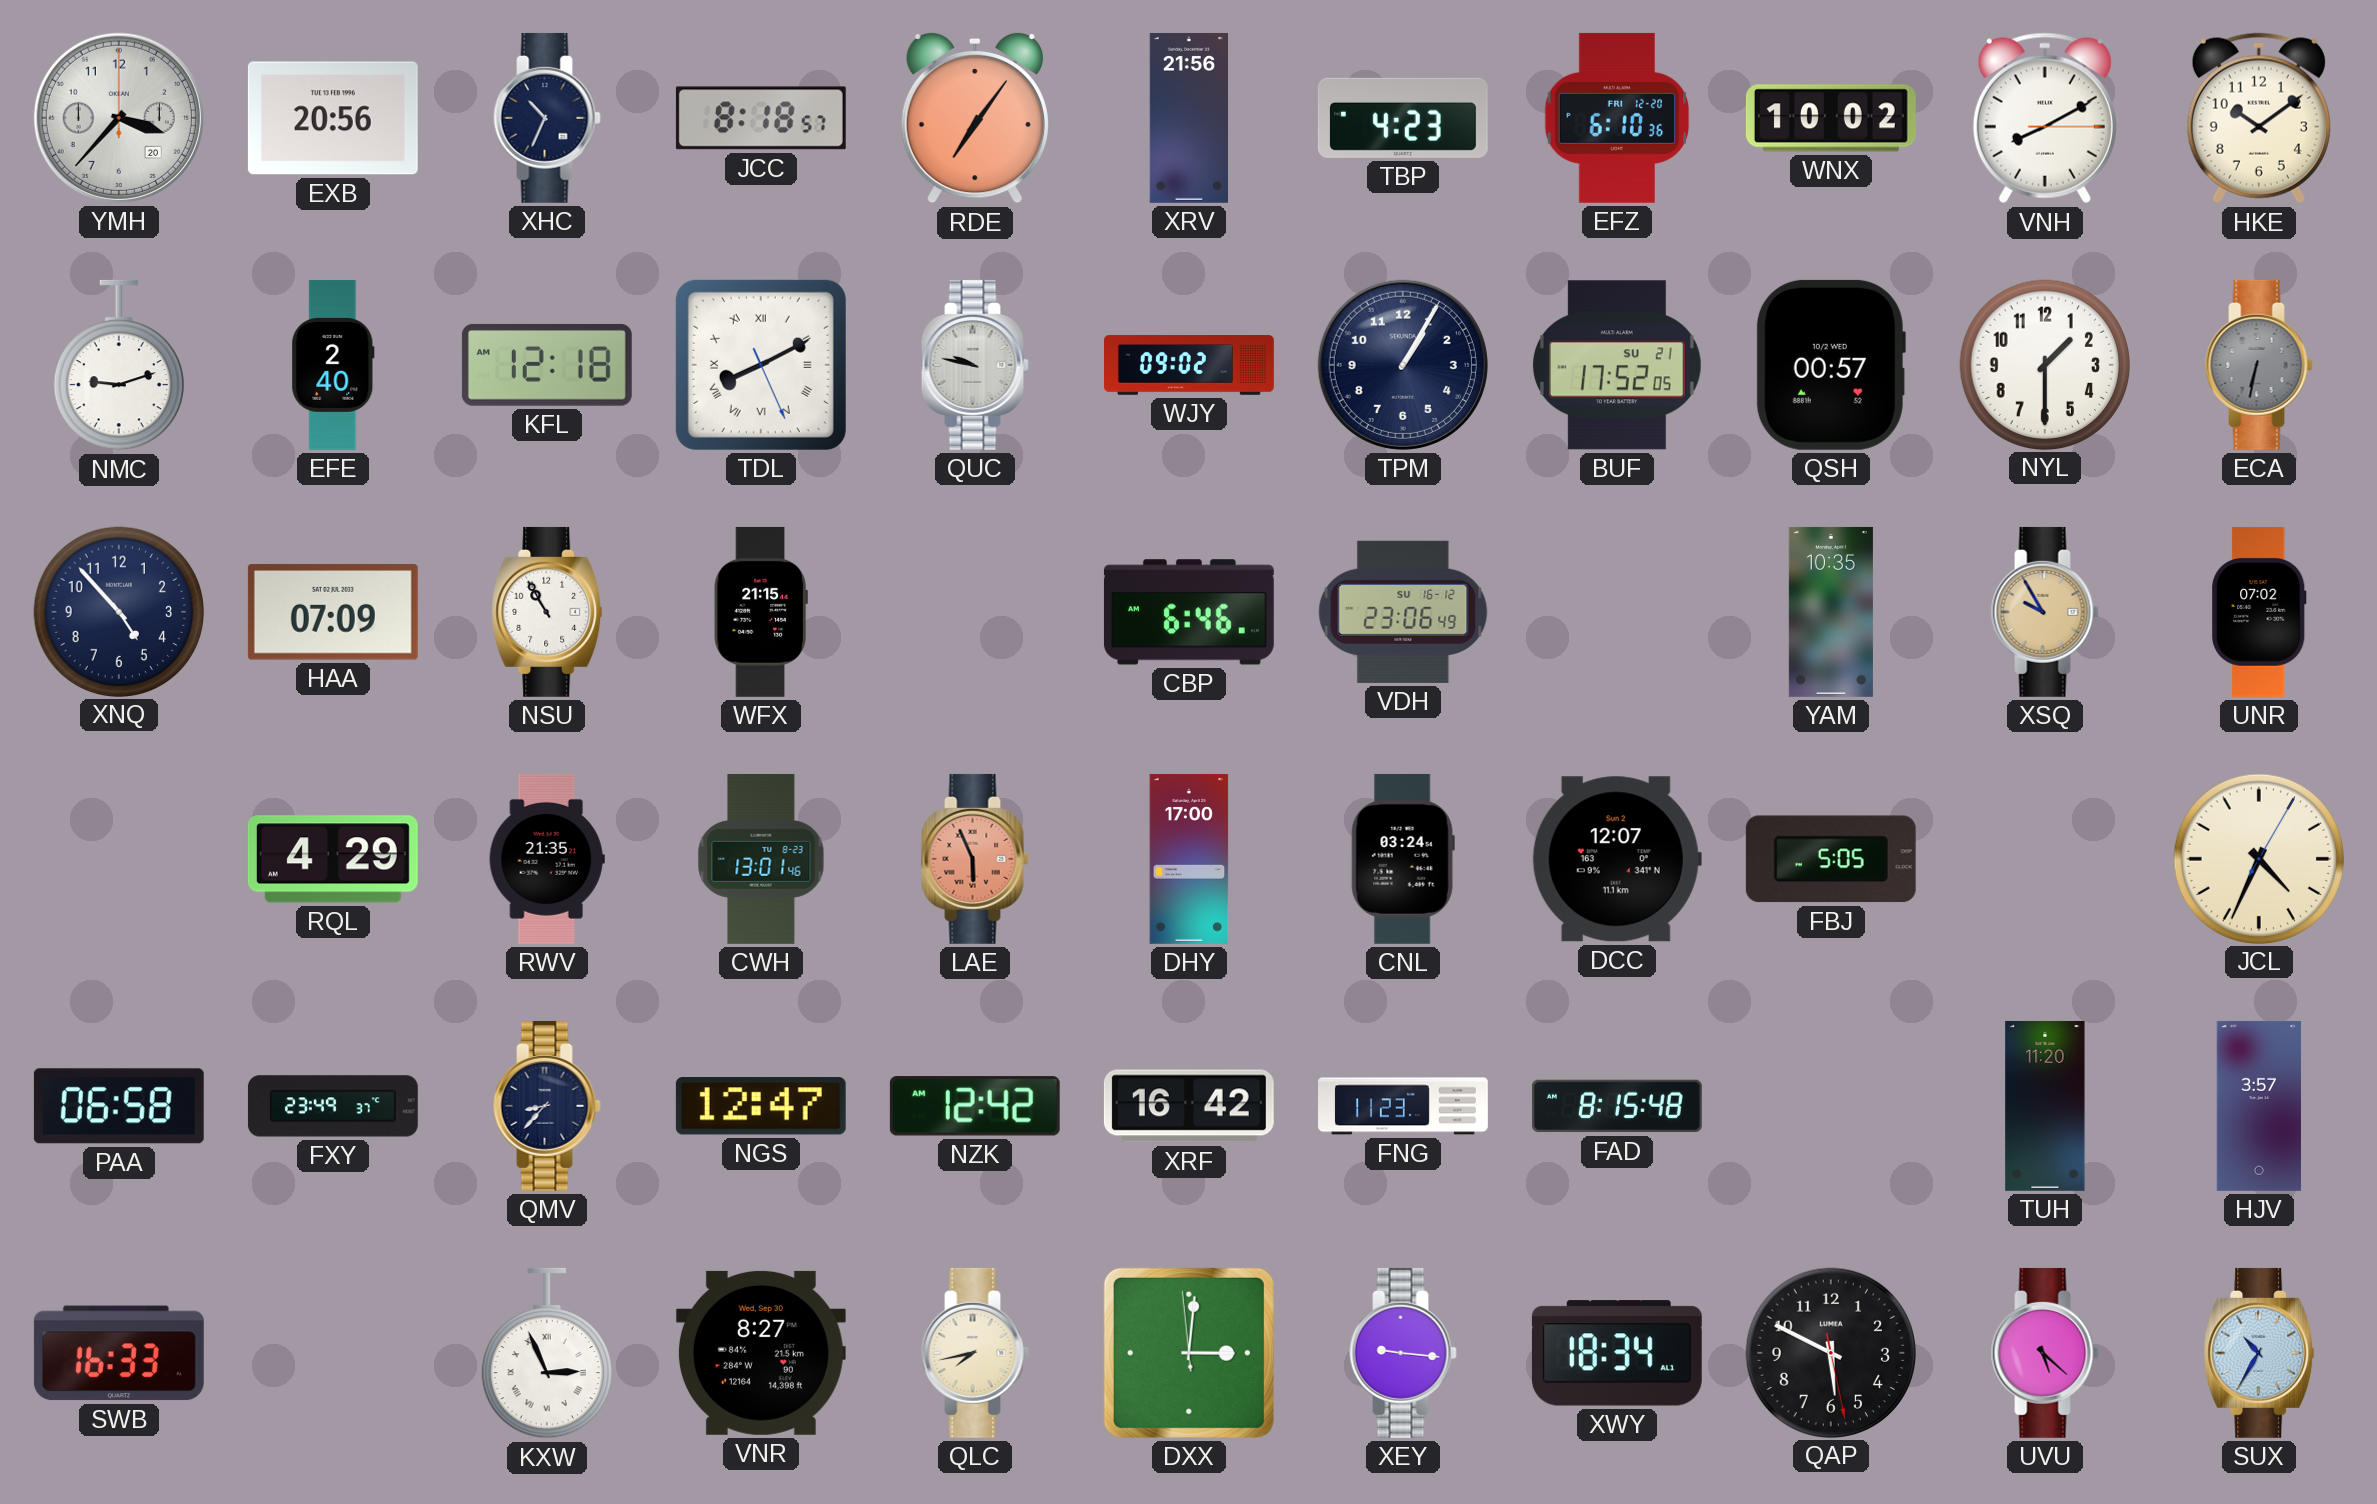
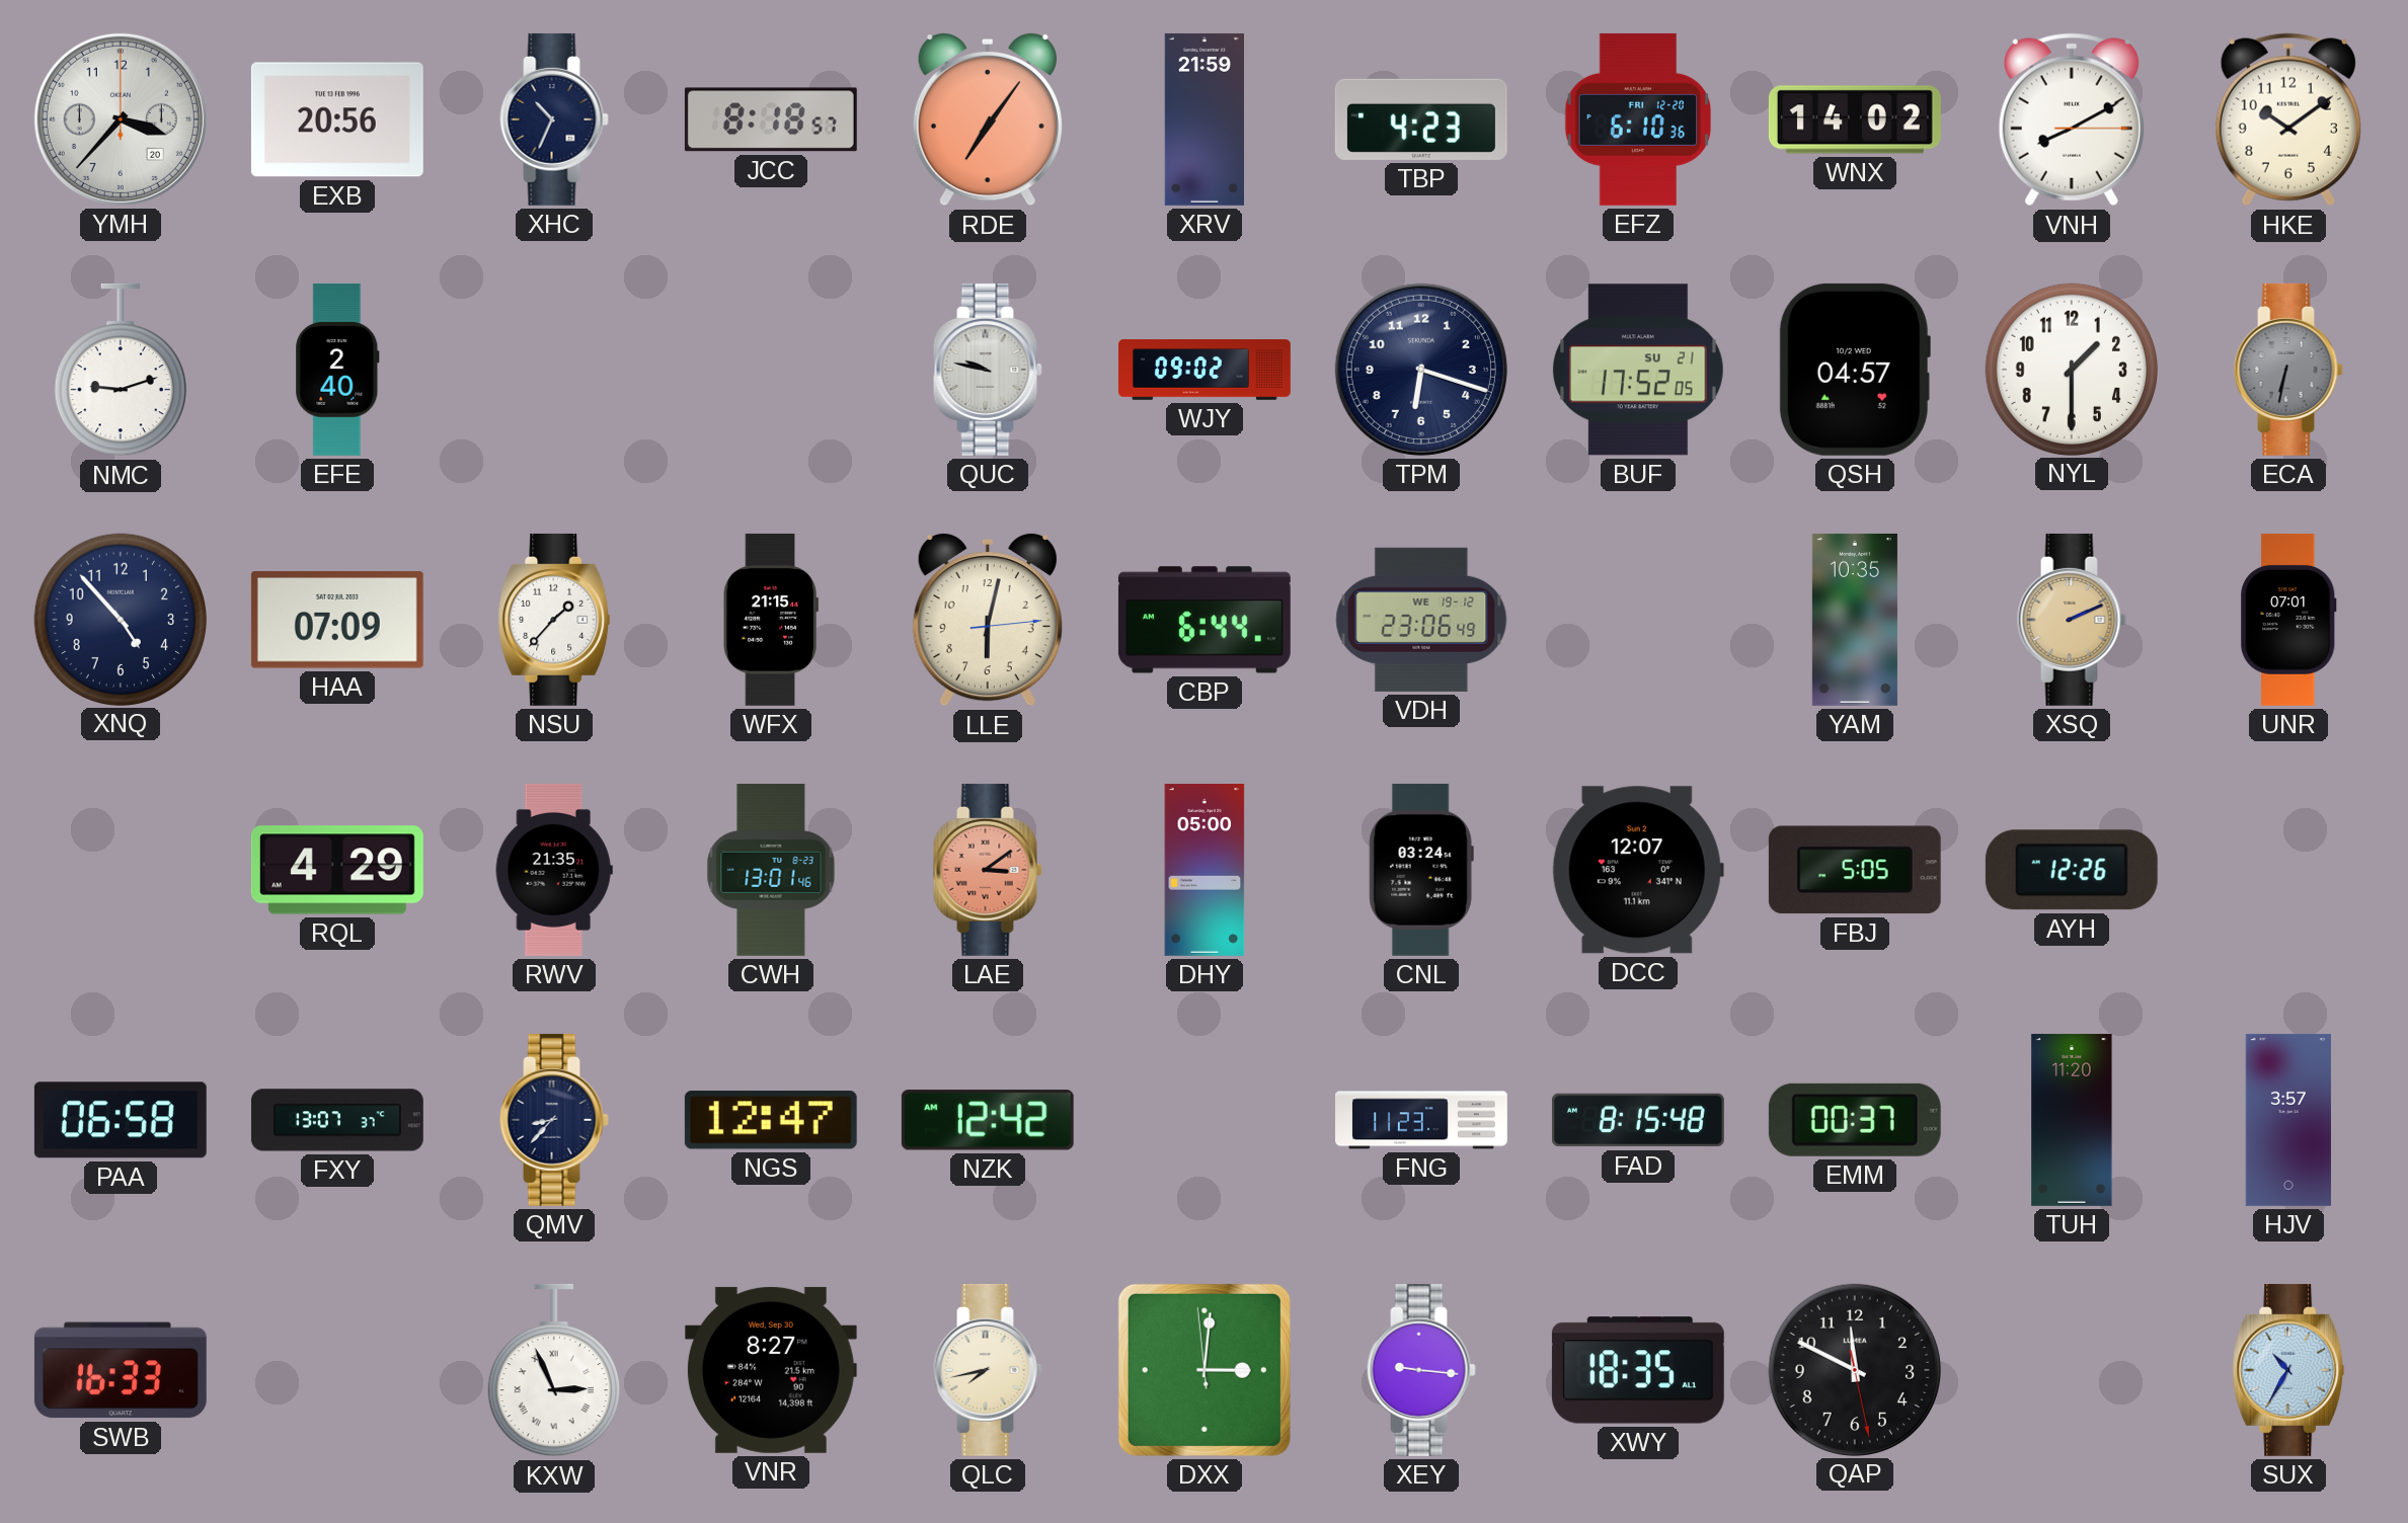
XRV: 21:56 -> 21:59 (1203, 119)
WNX: 10:02 -> 14:02 (1855, 119)
KFL: 12:18 -> none (547, 365)
TDL: 8:10 -> none (761, 365)
TPM: 1:05 -> 6:18 (1421, 370)
QSH: 00:57 -> 04:57 (1855, 370)
NSU: 10:55 -> 1:37 (554, 620)
LLE: none -> 6:02 (988, 620)
CBP: 6:46 -> 6:44 (1205, 620)
VDH date: SU 16-12 -> WE 19-12 (1421, 620)
XSQ: 9:55 -> 2:11 (2072, 620)
UNR: 07:02 -> 07:01 (2288, 620)
LAE: 5:56 -> 3:09 (988, 870)
DHY: 17:00 -> 05:00 (1205, 870)
AYH: none -> 12:26 (2072, 870)
JCL: 4:34 -> none (2258, 858)
FXY: 23:49 -> 13:07 (337, 1120)
XRF: 16:42 -> none (1189, 1106)
EMM: none -> 00:37 (1855, 1120)
XWY: 18:34 -> 18:35 (1638, 1370)
QAP: 5:49 -> 11:49 (1854, 1369)
UVU: 5:22 -> none (2045, 1353)
